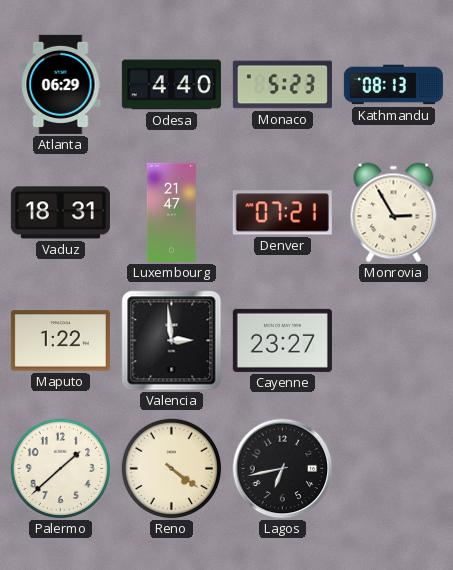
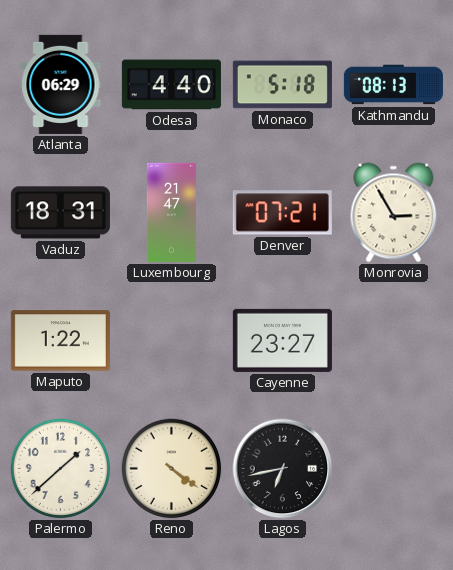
Monaco: 5:23 -> 5:18 (282, 85)
Valencia: 2:59 -> none (172, 341)
